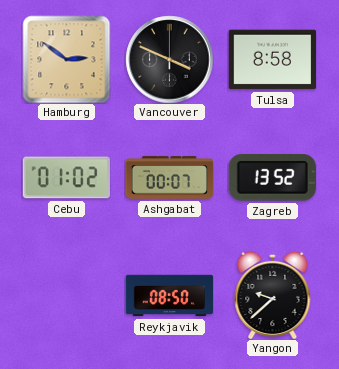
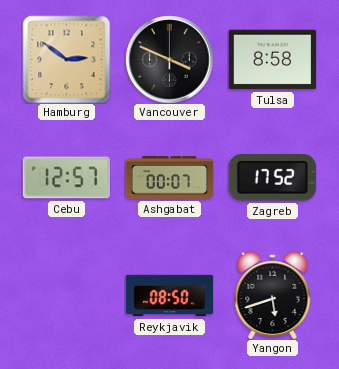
Cebu: 01:02 -> 12:57 (66, 178)
Zagreb: 13:52 -> 17:52 (272, 178)
Yangon: 9:38 -> 5:42 (273, 295)
